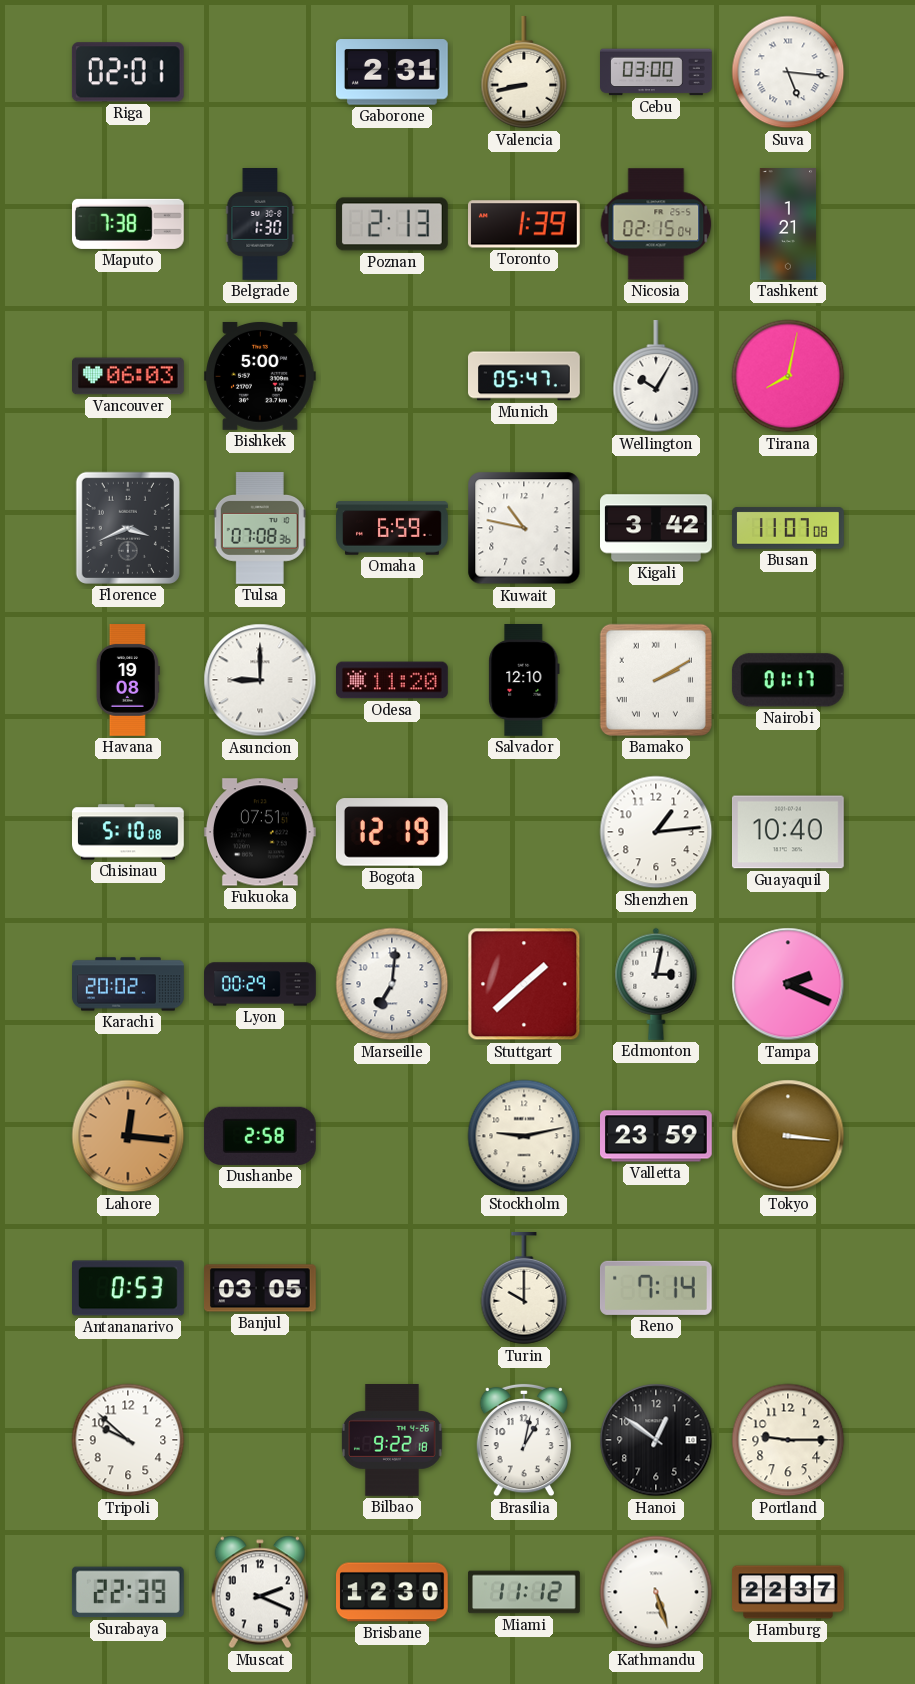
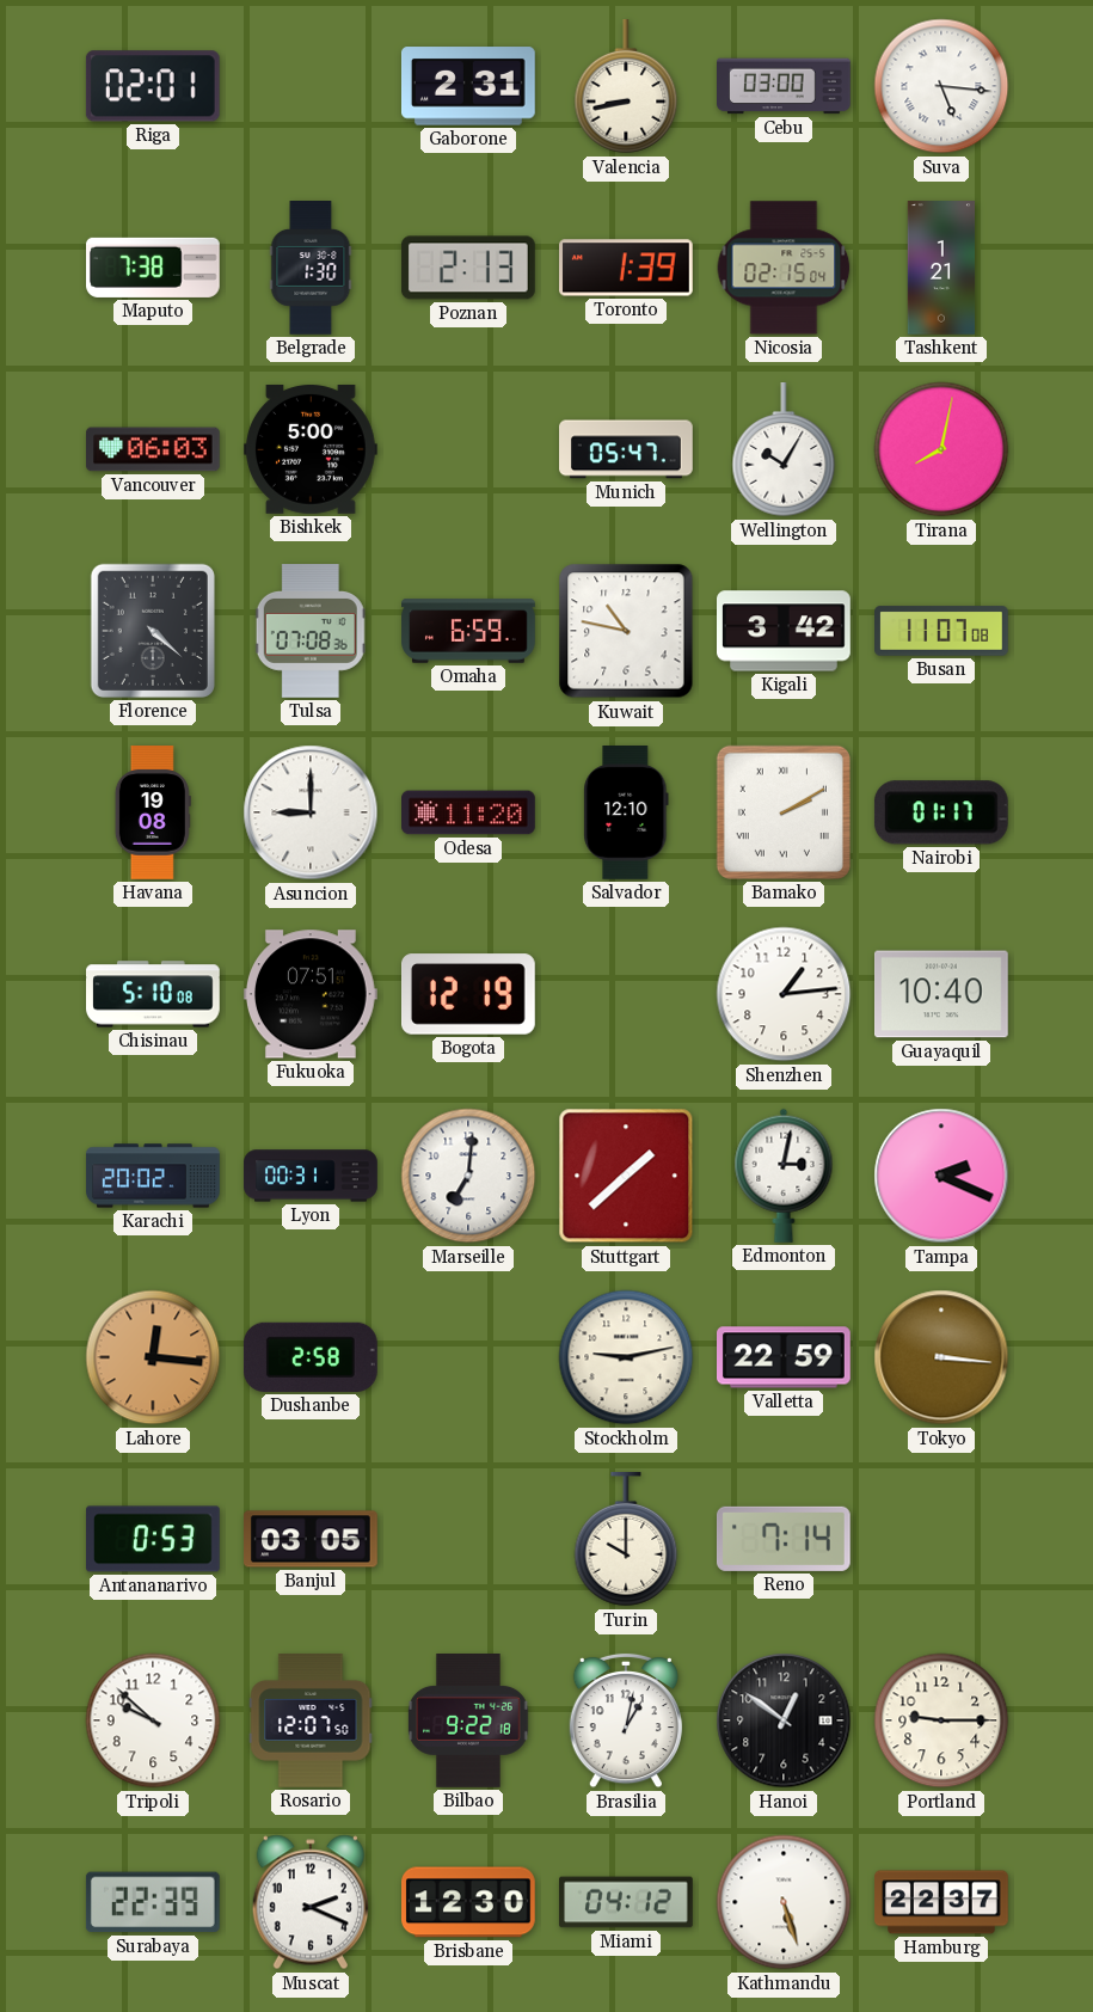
Florence: 3:41 -> 4:22 (153, 631)
Lyon: 00:29 -> 00:31 (311, 1176)
Valletta: 23:59 -> 22:59 (785, 1357)
Rosario: none -> 12:07 (311, 1722)
Miami: 11:12 -> 04:12 (627, 1902)
